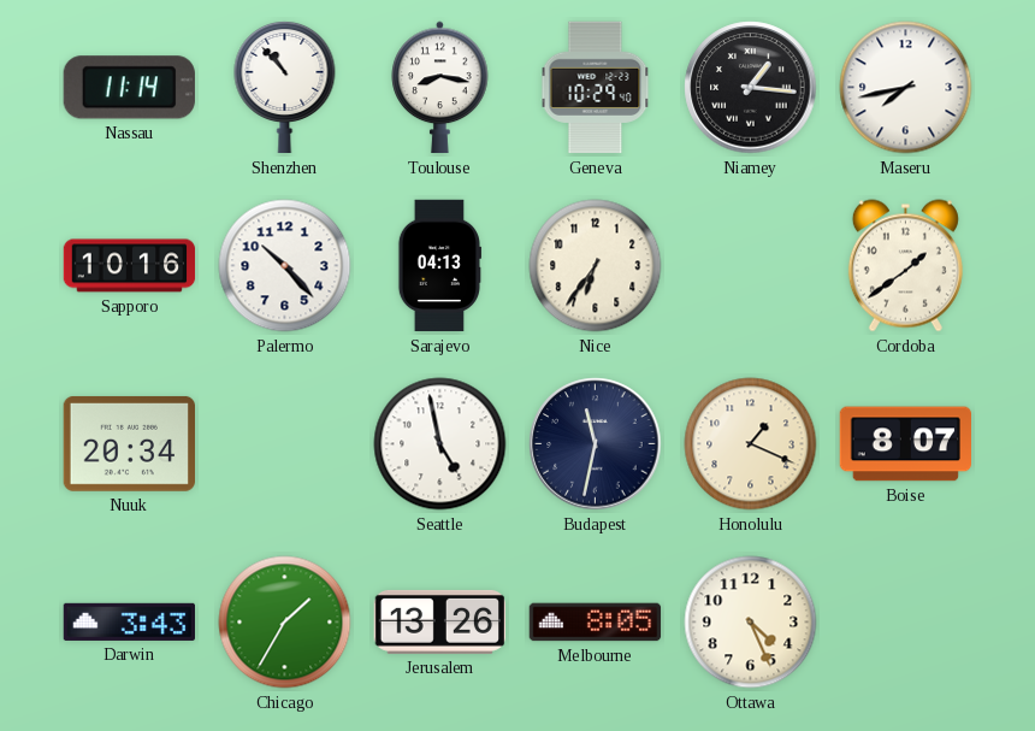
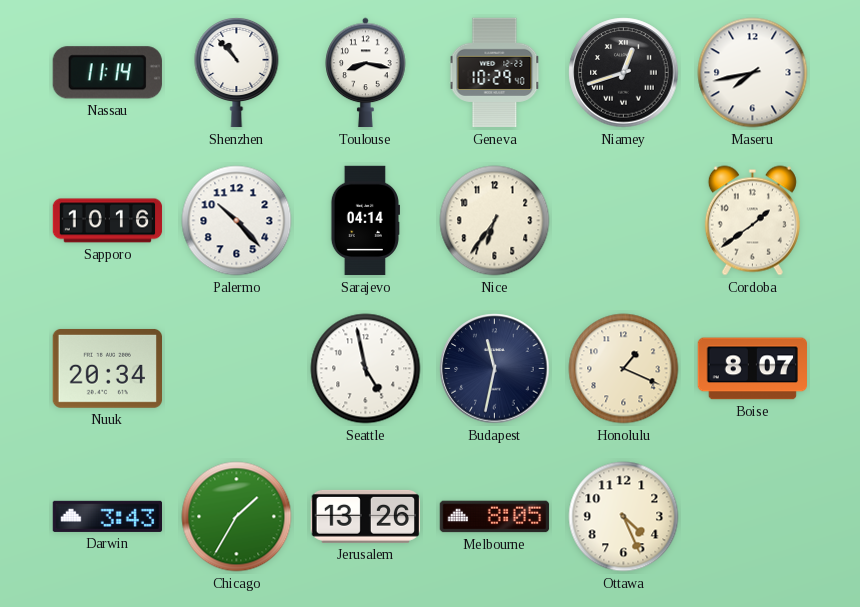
Niamey: 1:16 -> 12:42 (624, 73)
Sarajevo: 04:13 -> 04:14 (364, 221)
